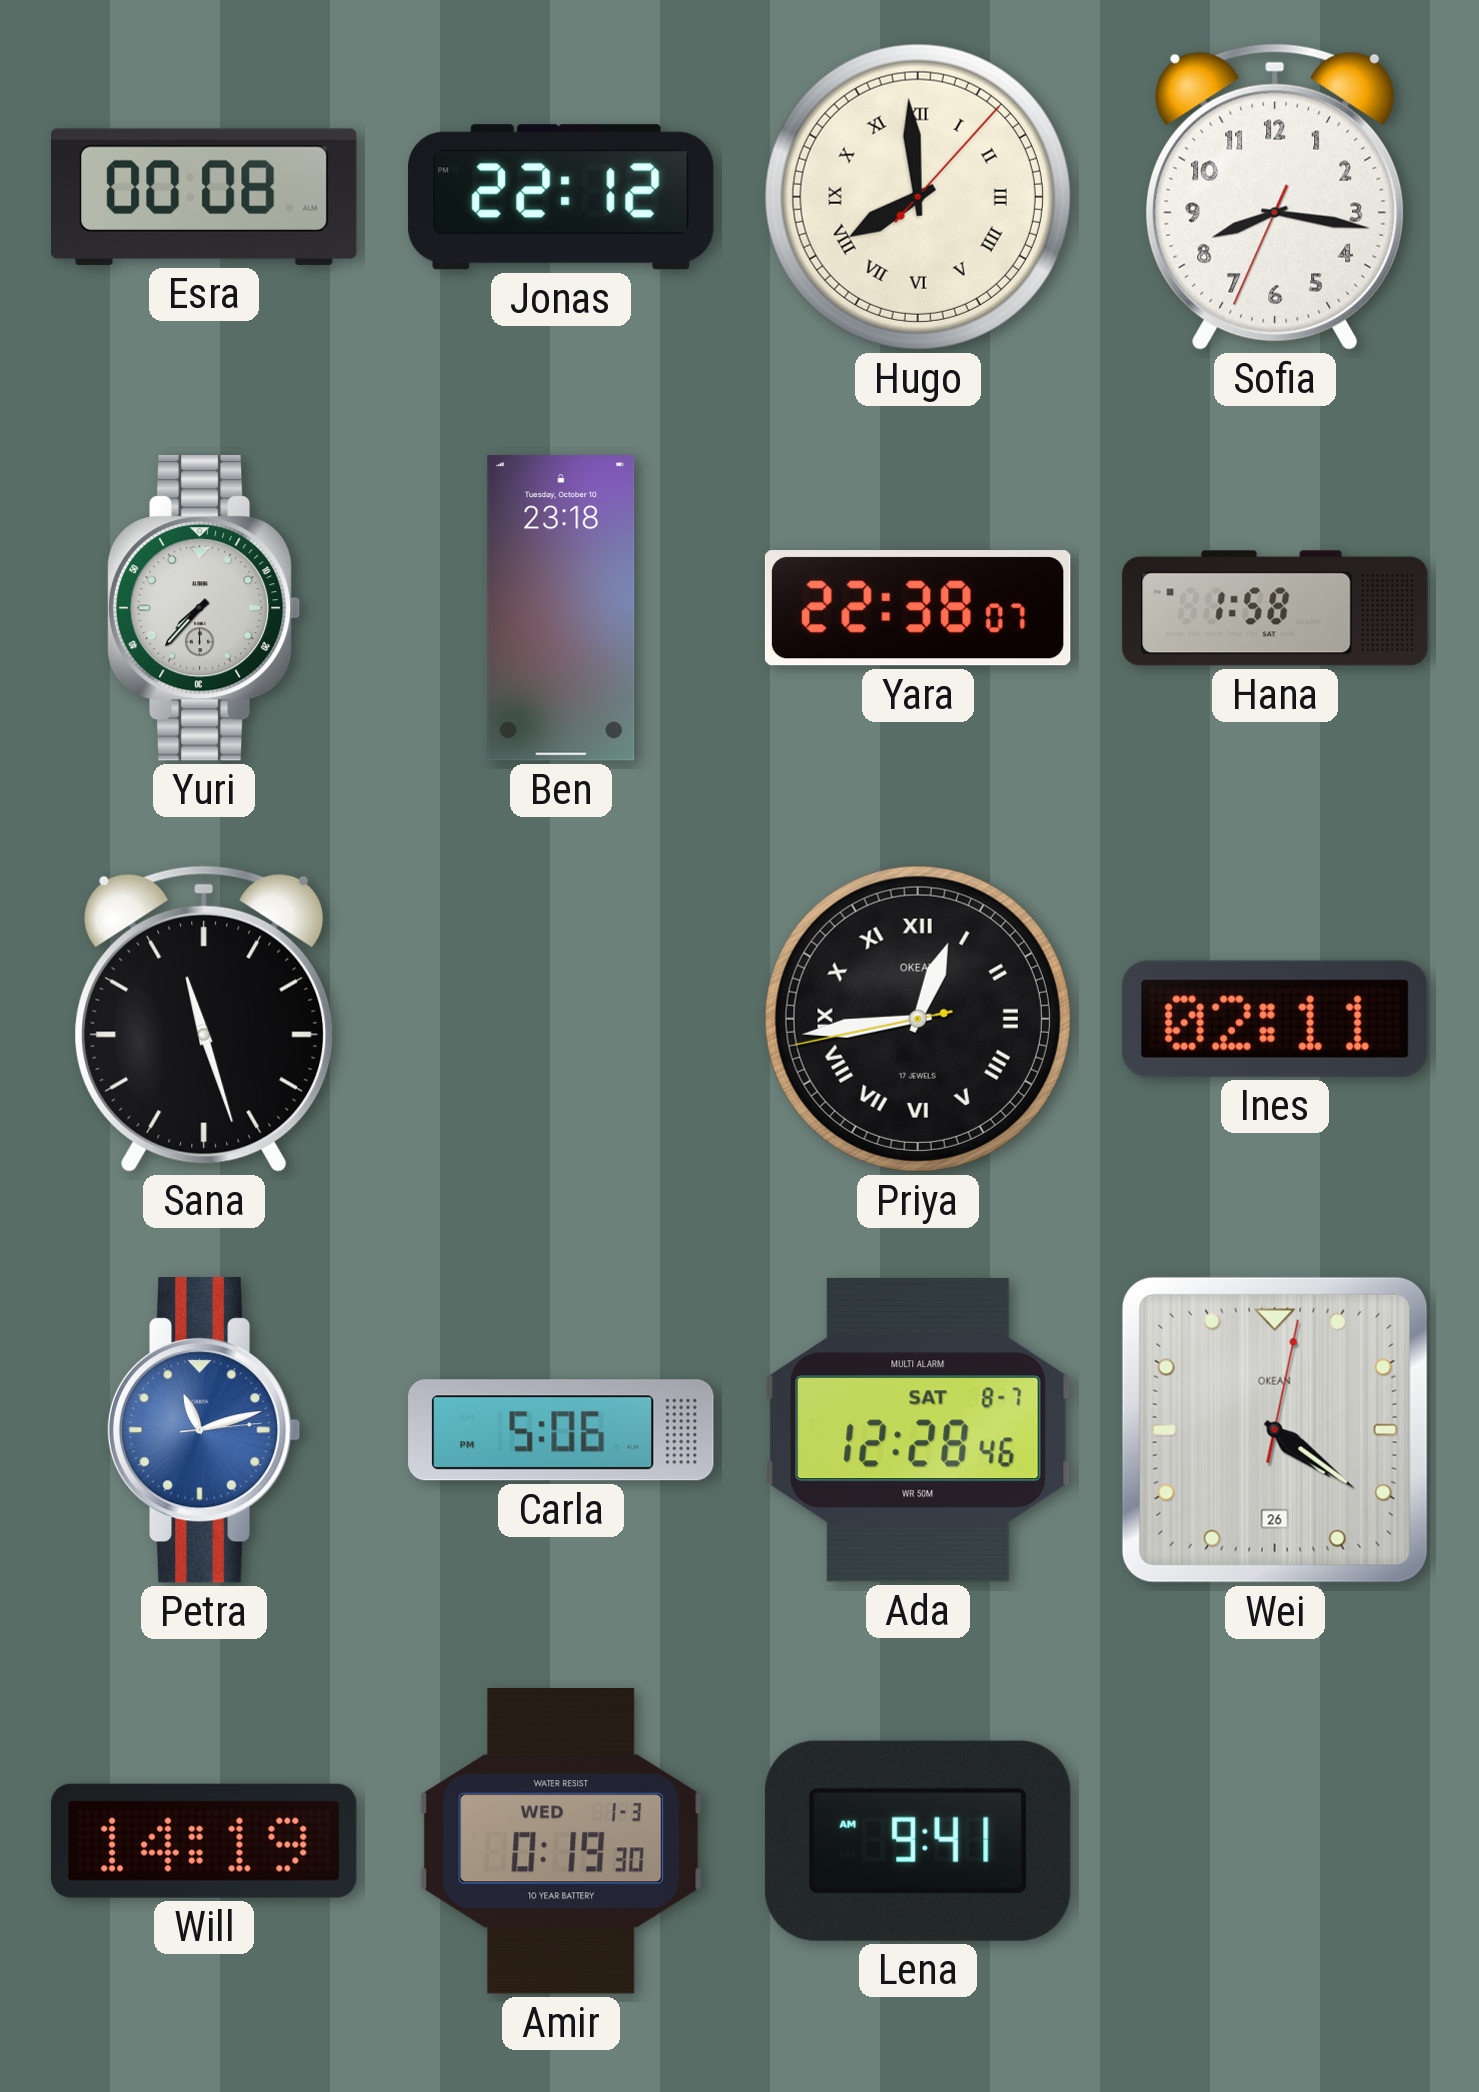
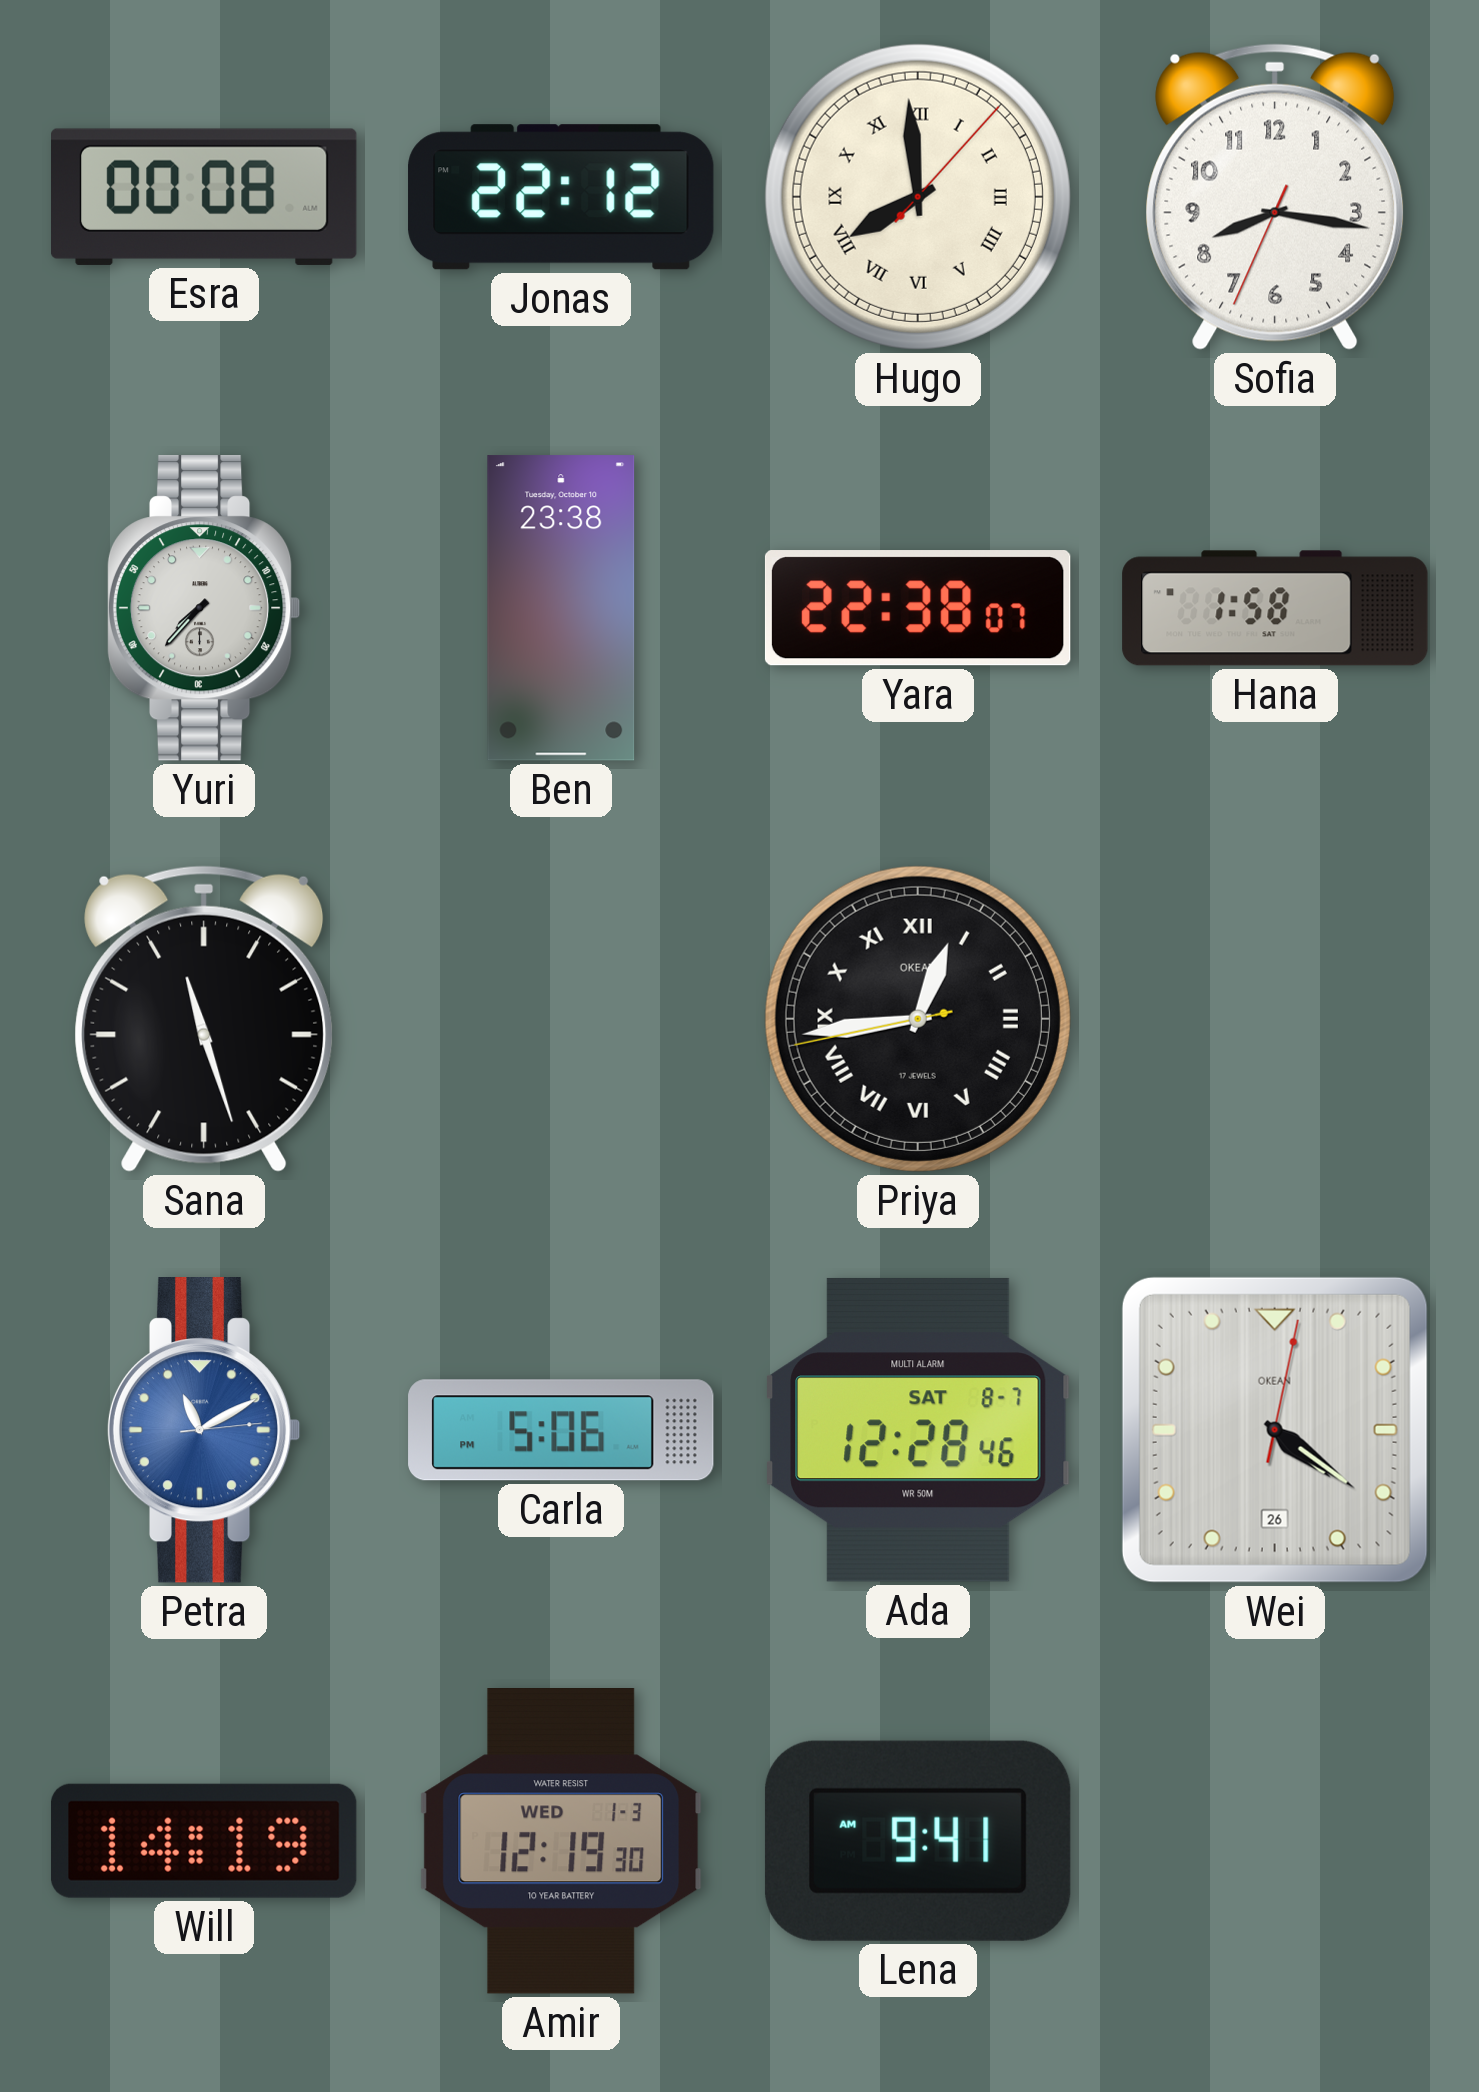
Ben: 23:18 -> 23:38 (561, 608)
Ines: 02:11 -> none (1275, 1019)
Petra: 11:12 -> 11:10 (204, 1431)
Amir: 0:19 -> 12:19 (561, 1842)
